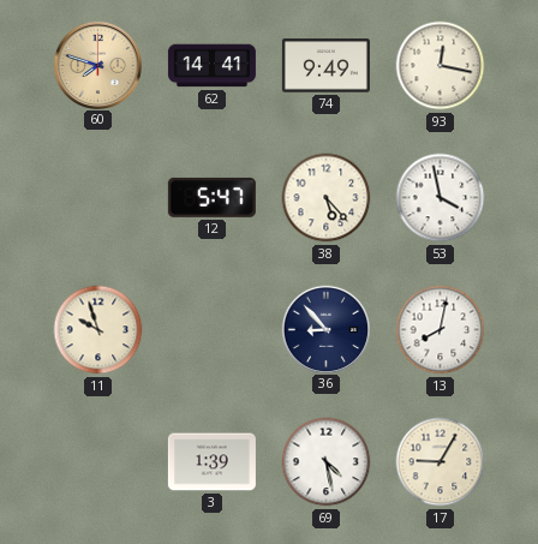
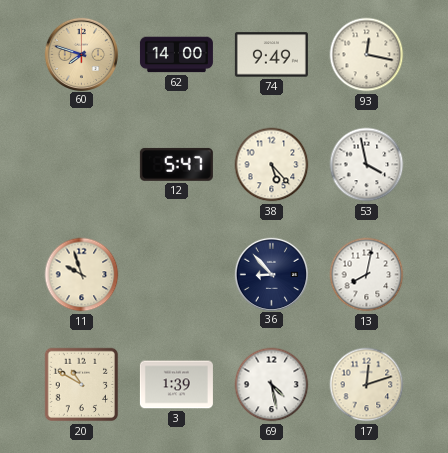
62: 14:41 -> 14:00 (176, 55)
20: none -> 10:50 (82, 385)
17: 9:05 -> 12:12 (367, 385)
